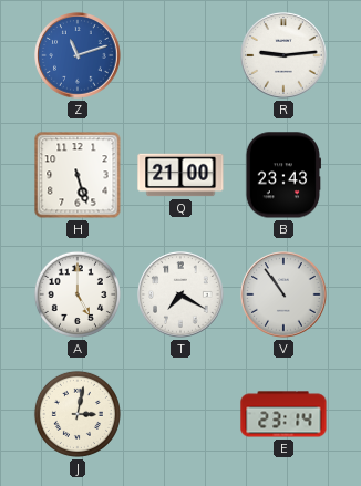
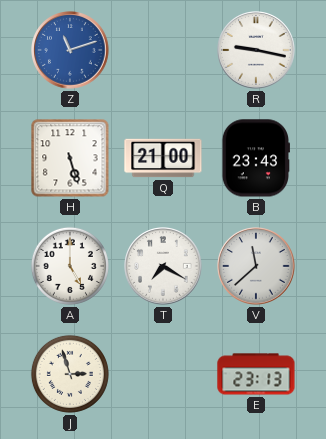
R: 9:14 -> 9:17 (256, 50)
V: 10:54 -> 11:38 (256, 266)
J: 3:02 -> 2:57 (70, 374)
E: 23:14 -> 23:13 (256, 374)
